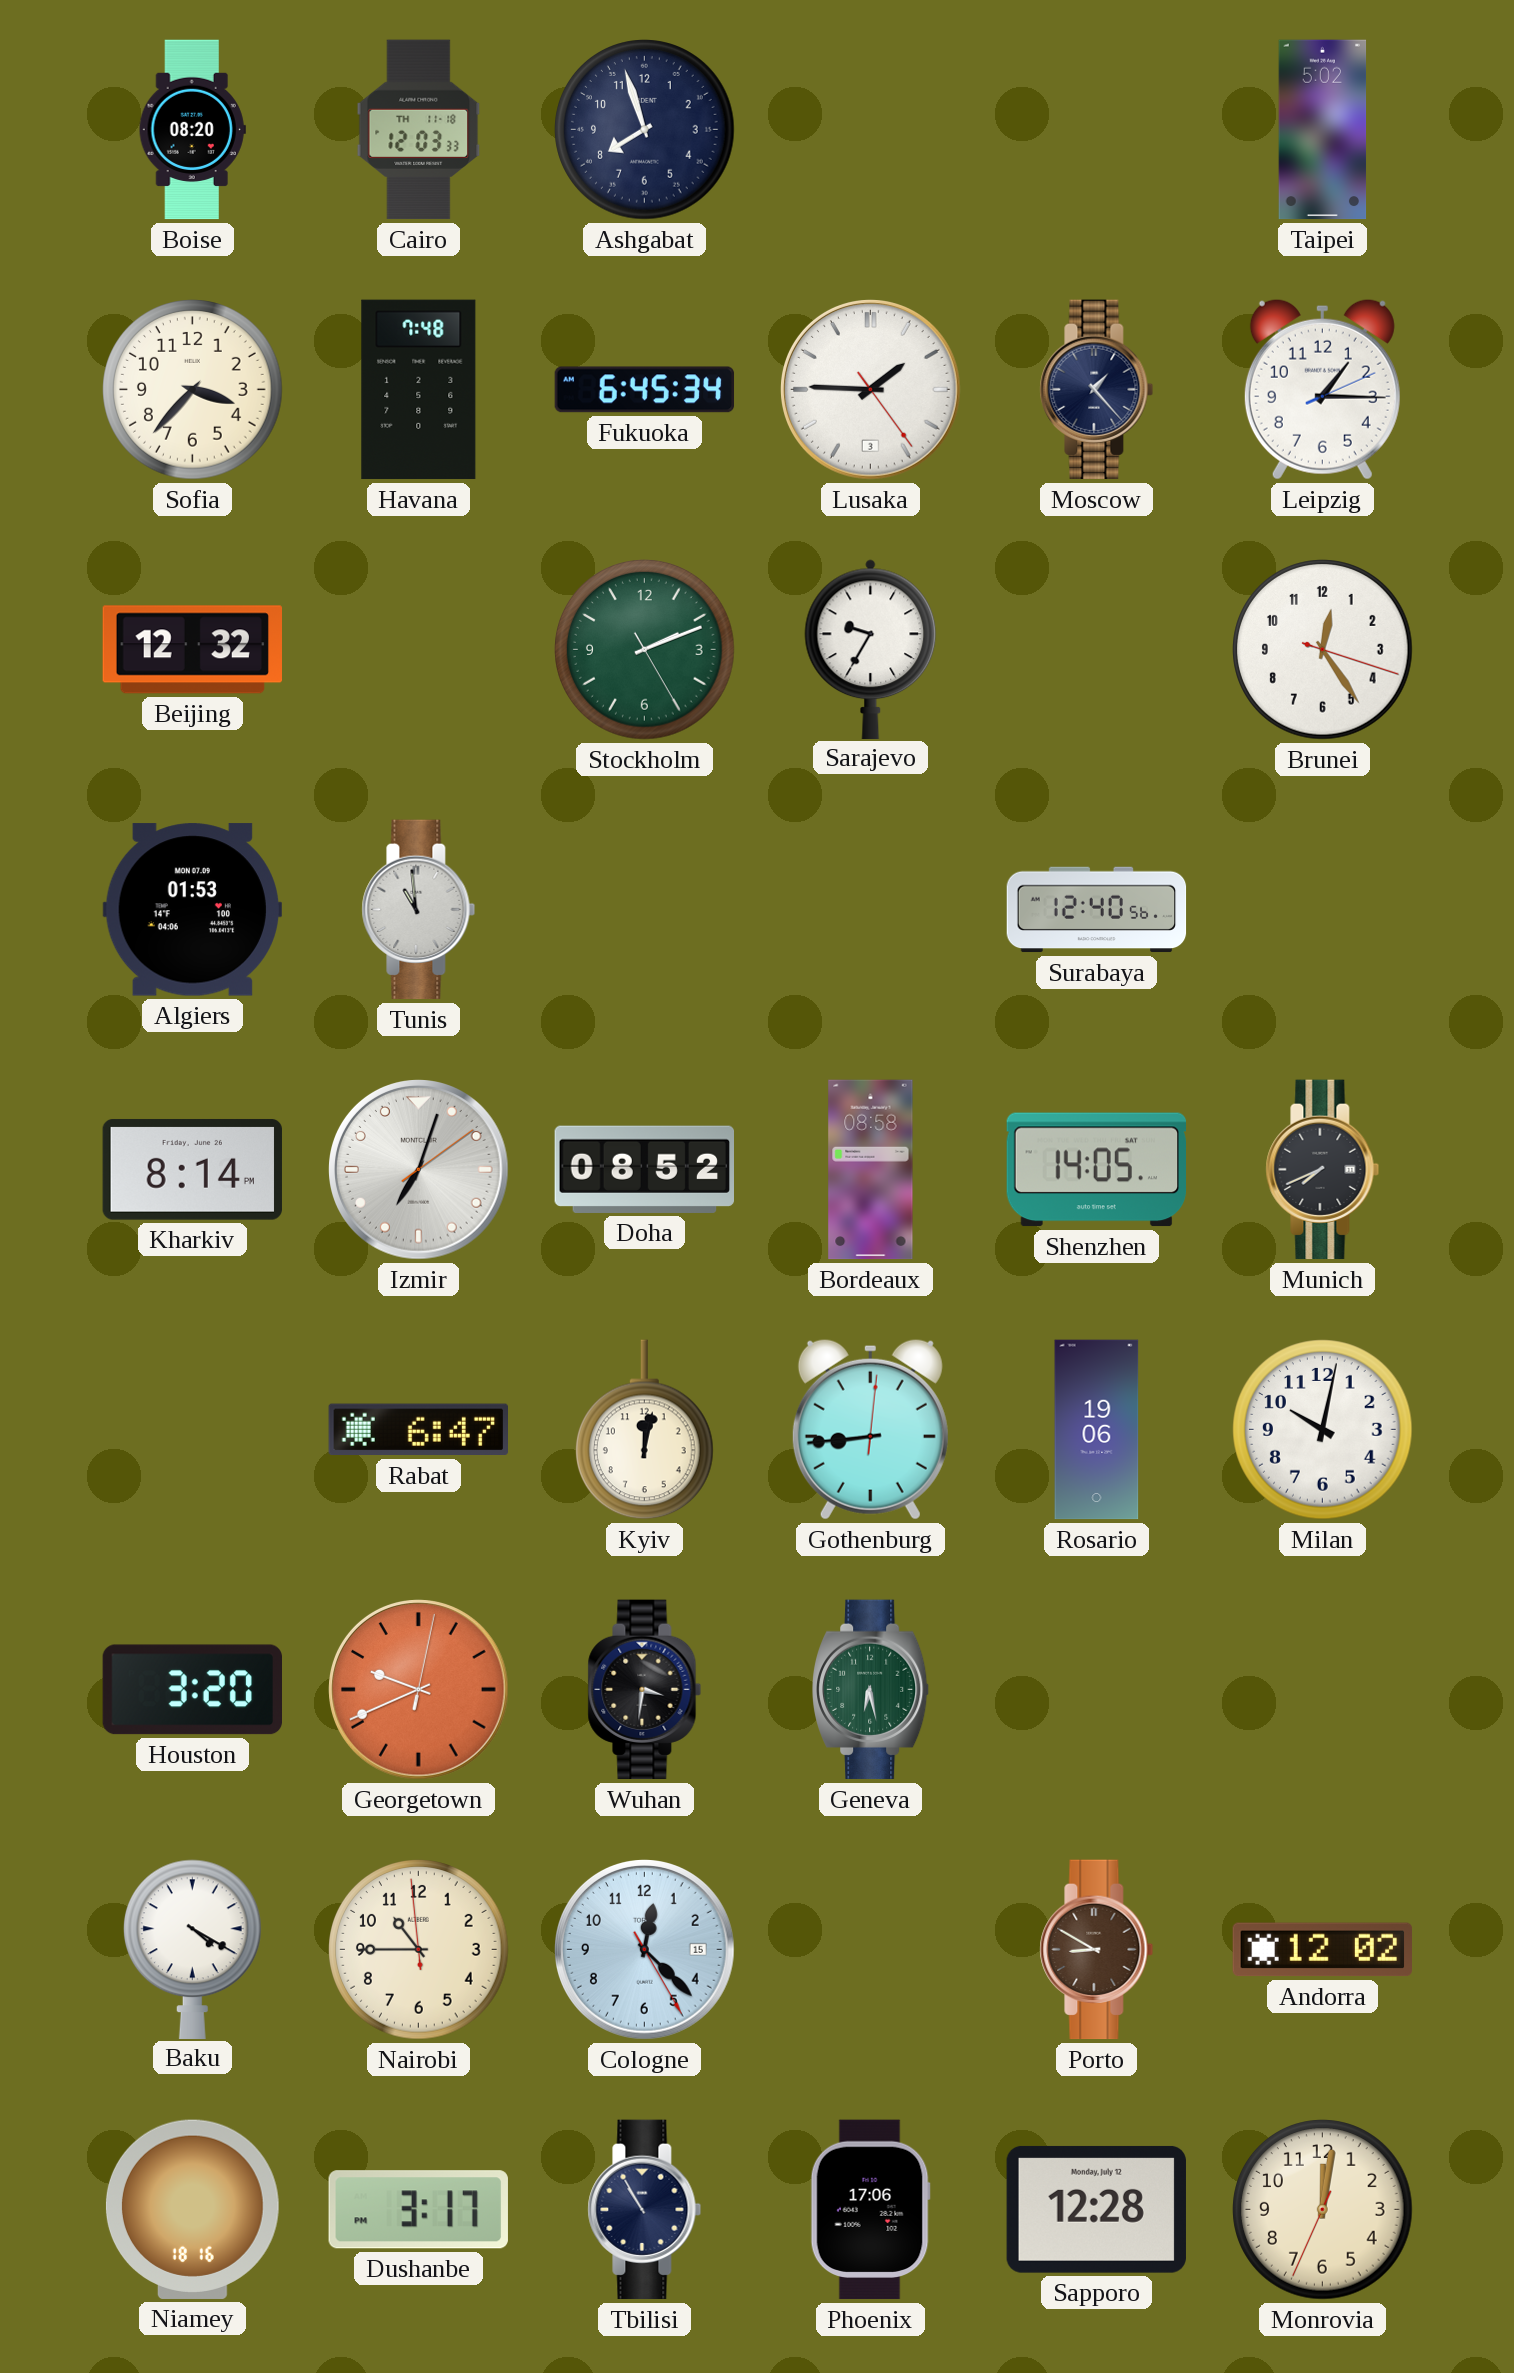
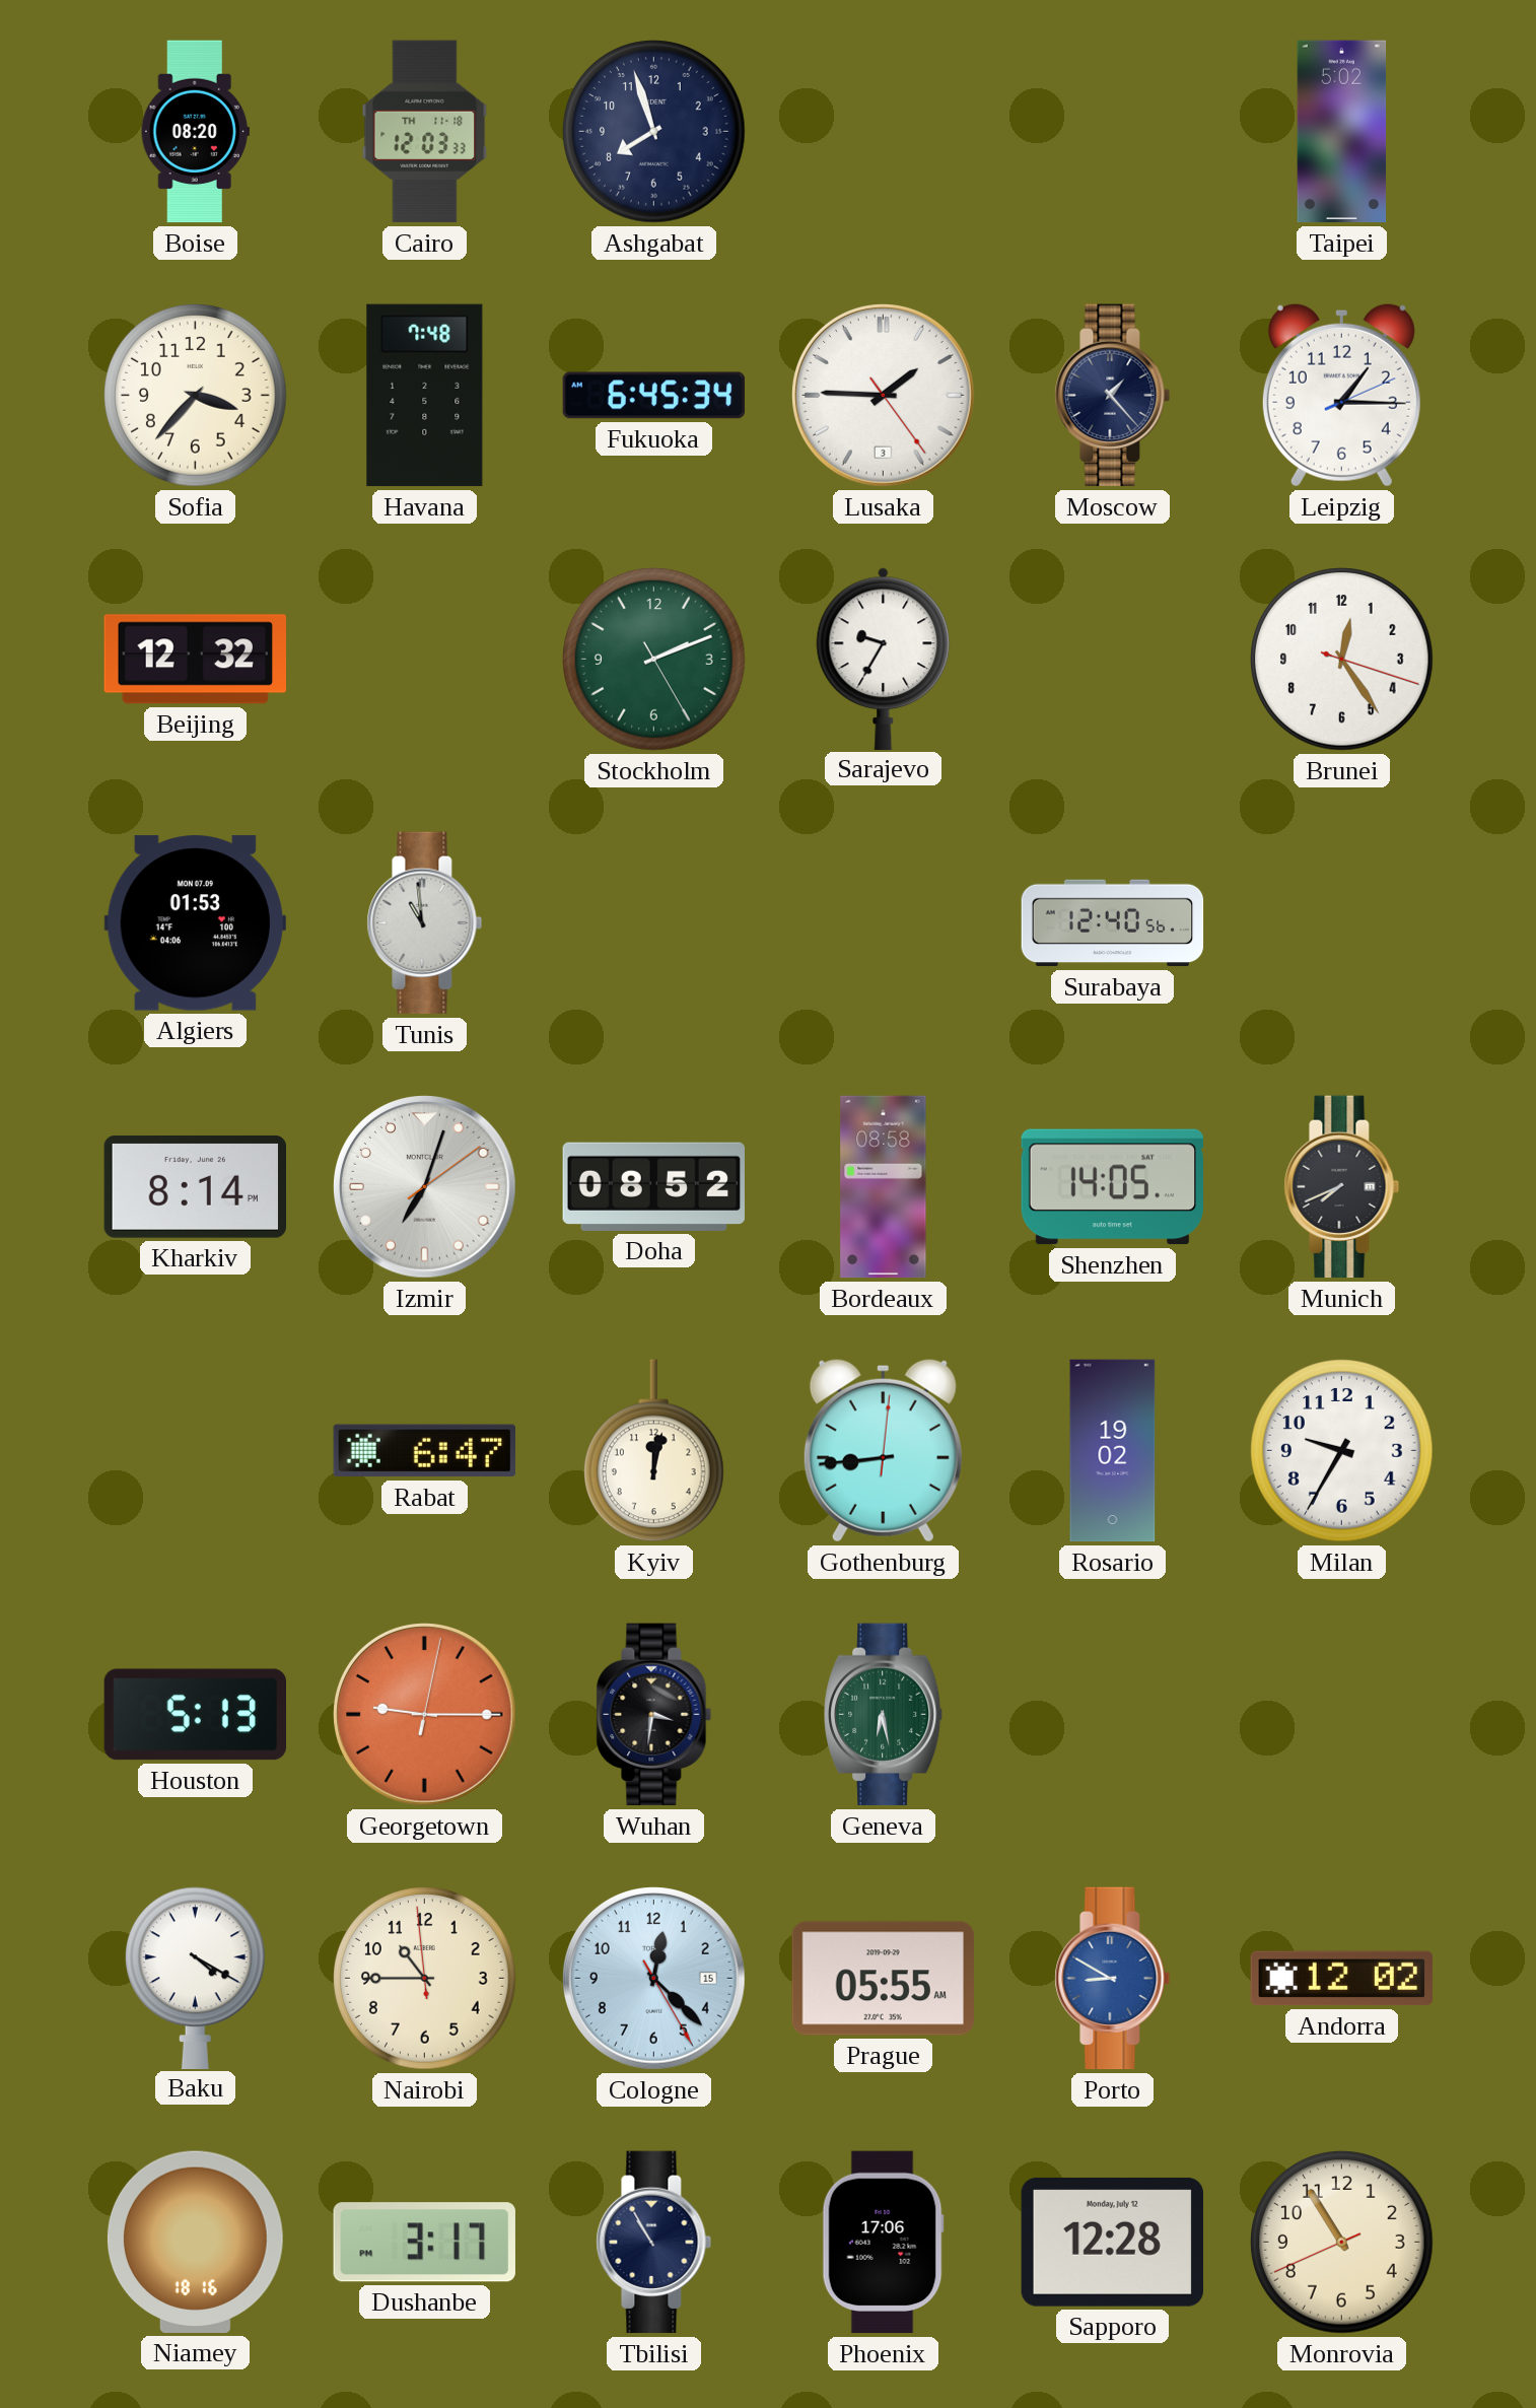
Rosario: 19:06 -> 19:02 (1113, 1451)
Milan: 10:02 -> 9:35 (1342, 1451)
Houston: 3:20 -> 5:13 (195, 1715)
Georgetown: 9:41 -> 9:15 (425, 1715)
Prague: none -> 05:55 (883, 1979)
Porto dial: brown -> blue (1113, 1979)
Monrovia: 12:01 -> 10:54 (1342, 2243)
